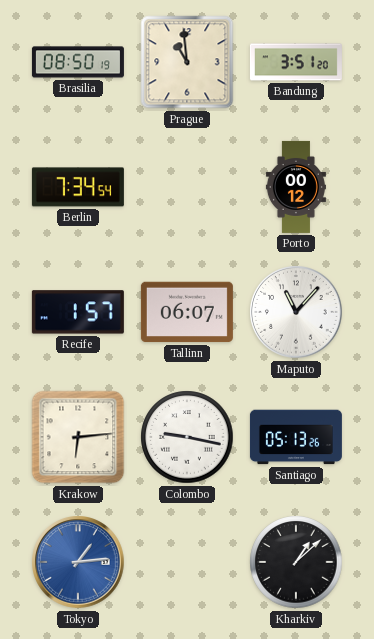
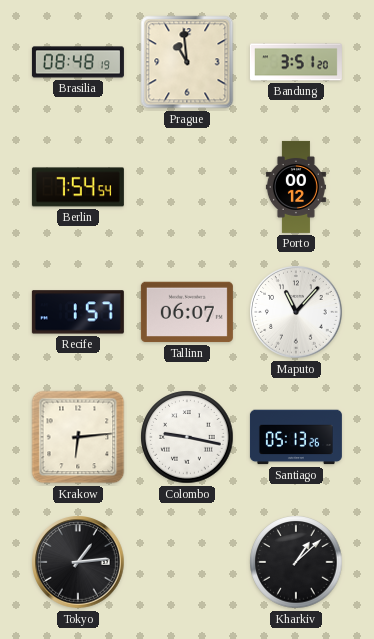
Brasilia: 08:50 -> 08:48 (78, 62)
Berlin: 7:34 -> 7:54 (78, 187)
Tokyo dial: blue -> black (78, 562)
